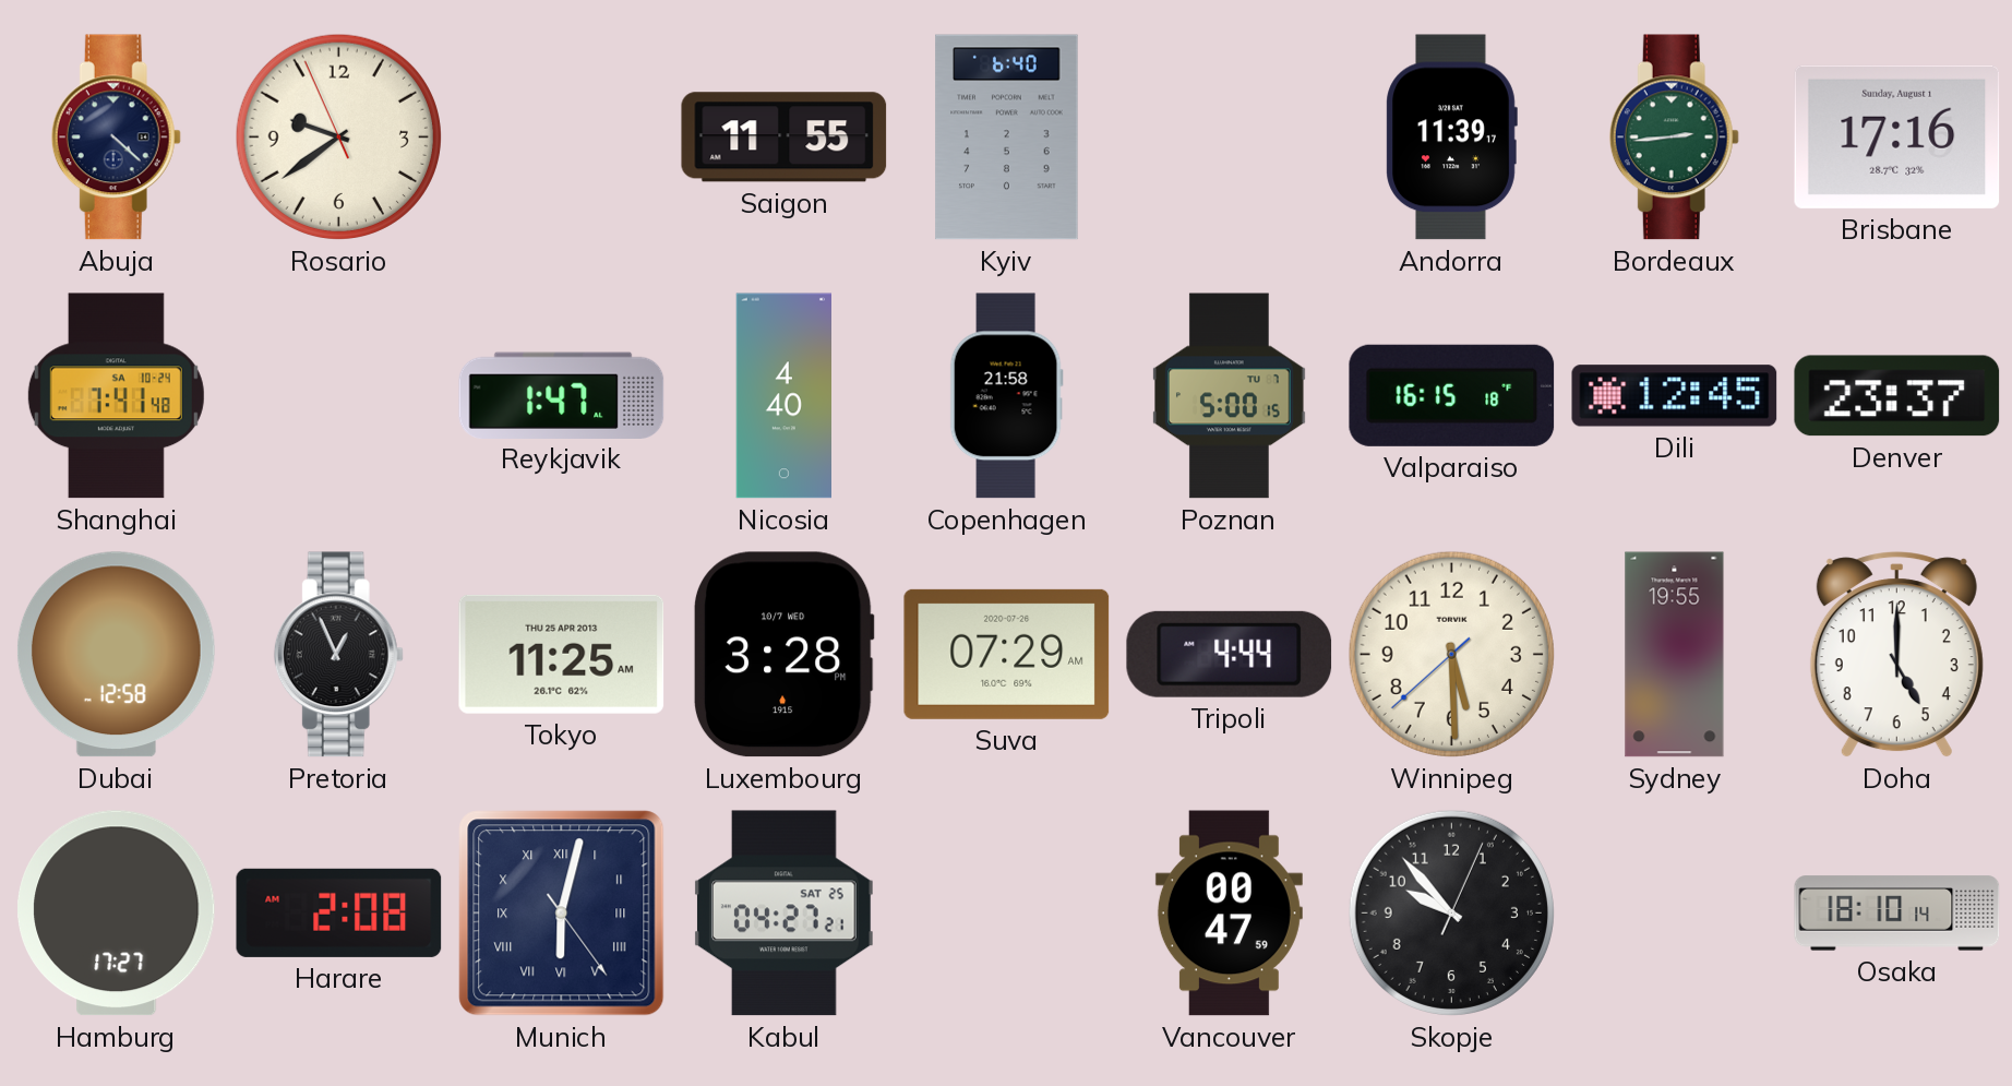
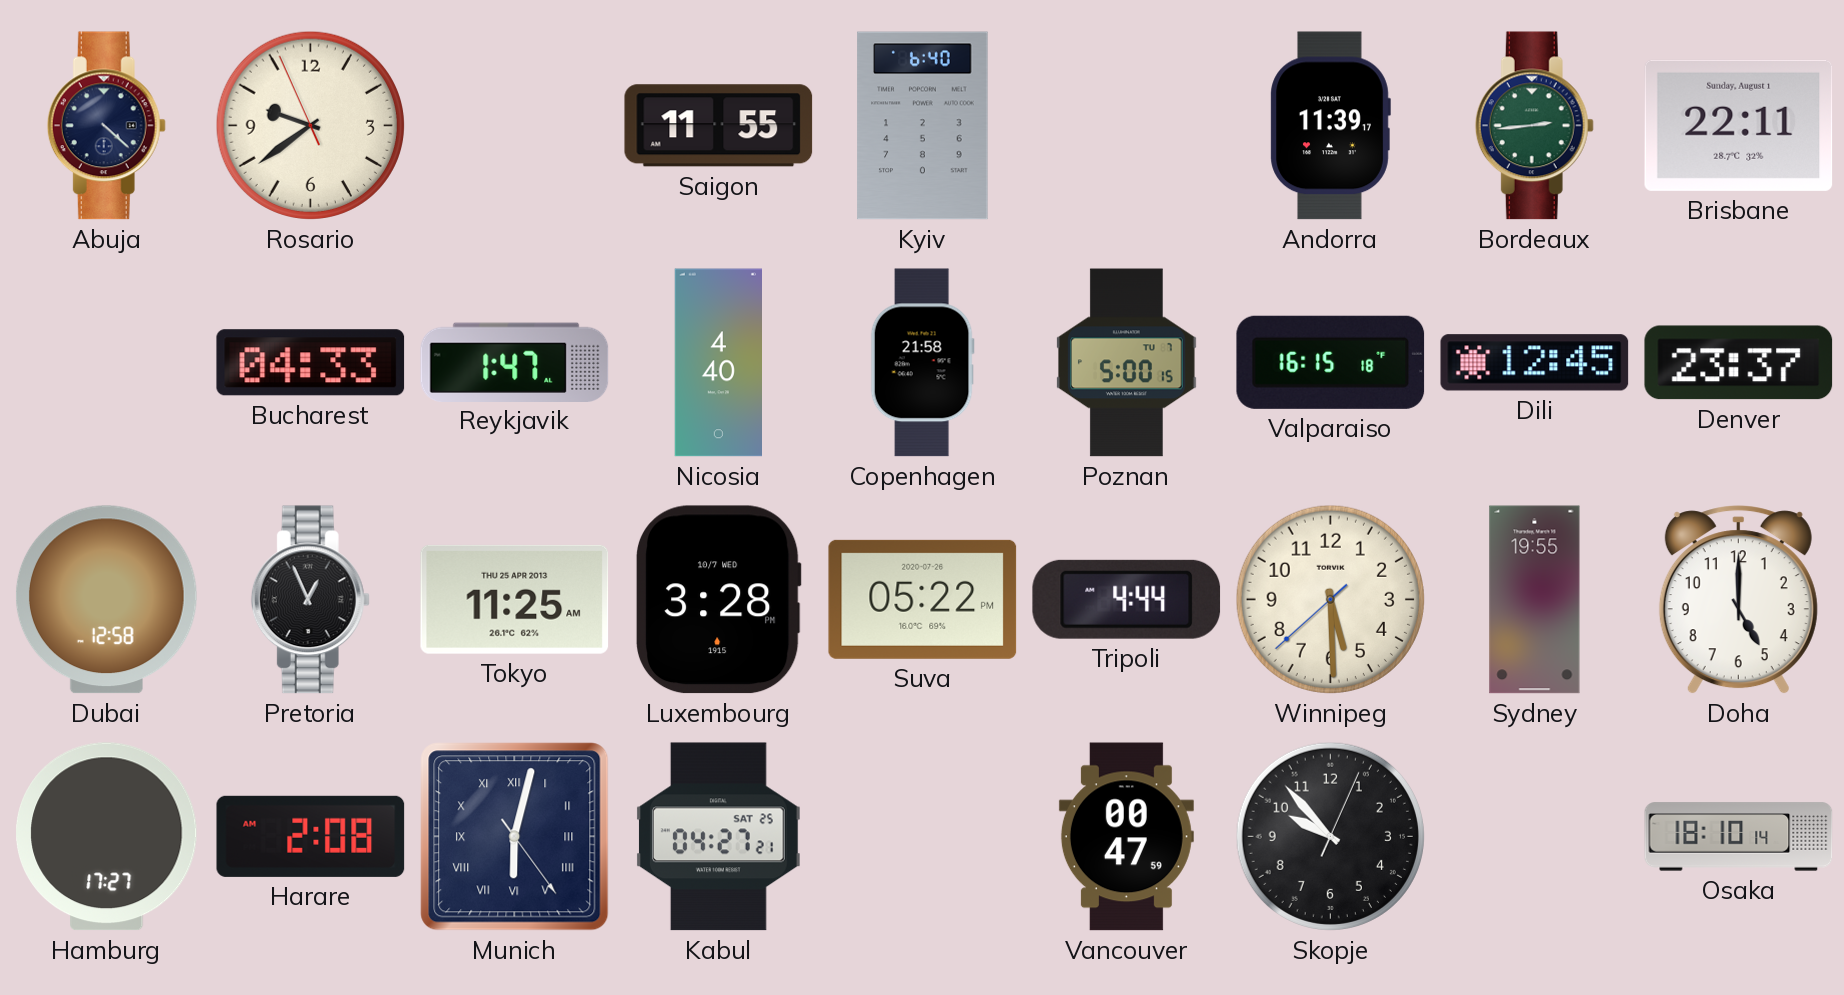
Brisbane: 17:16 -> 22:11 (1739, 125)
Shanghai: 7:41 -> none (116, 396)
Bucharest: none -> 04:33 (311, 363)
Suva: 07:29 -> 05:22 (923, 599)
